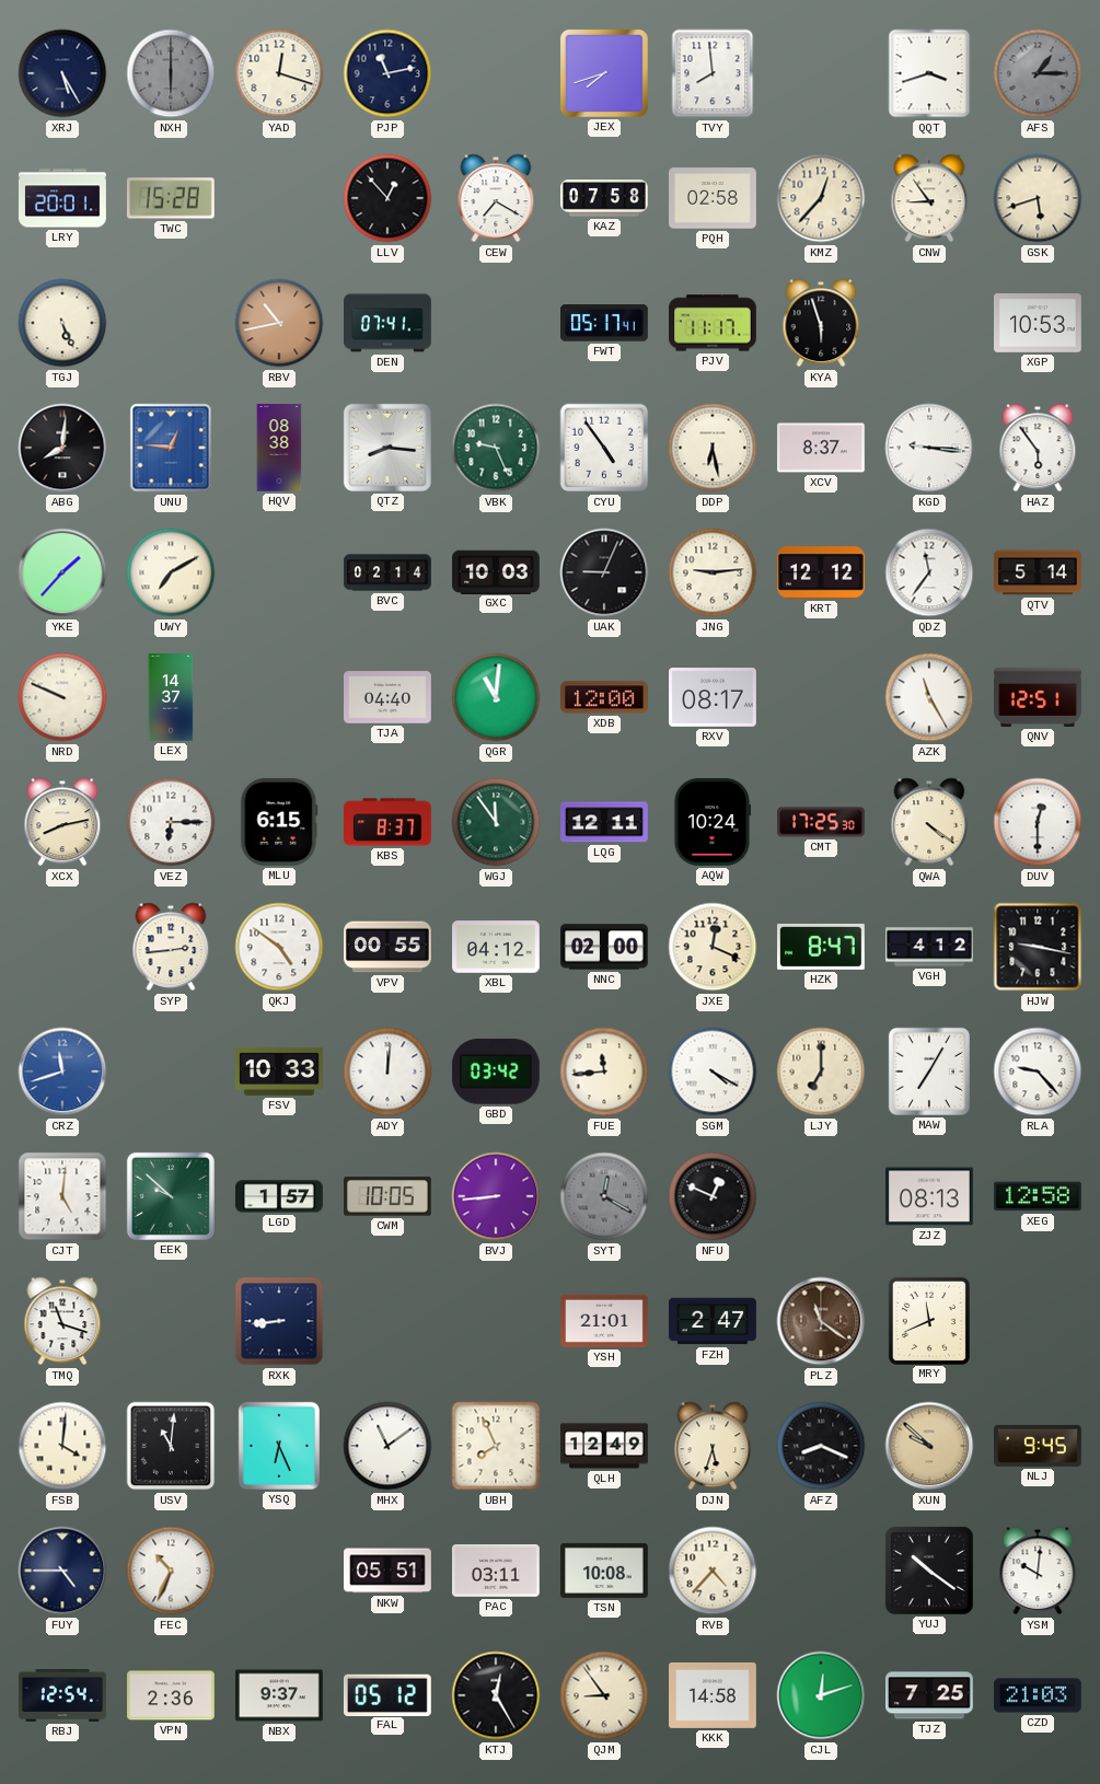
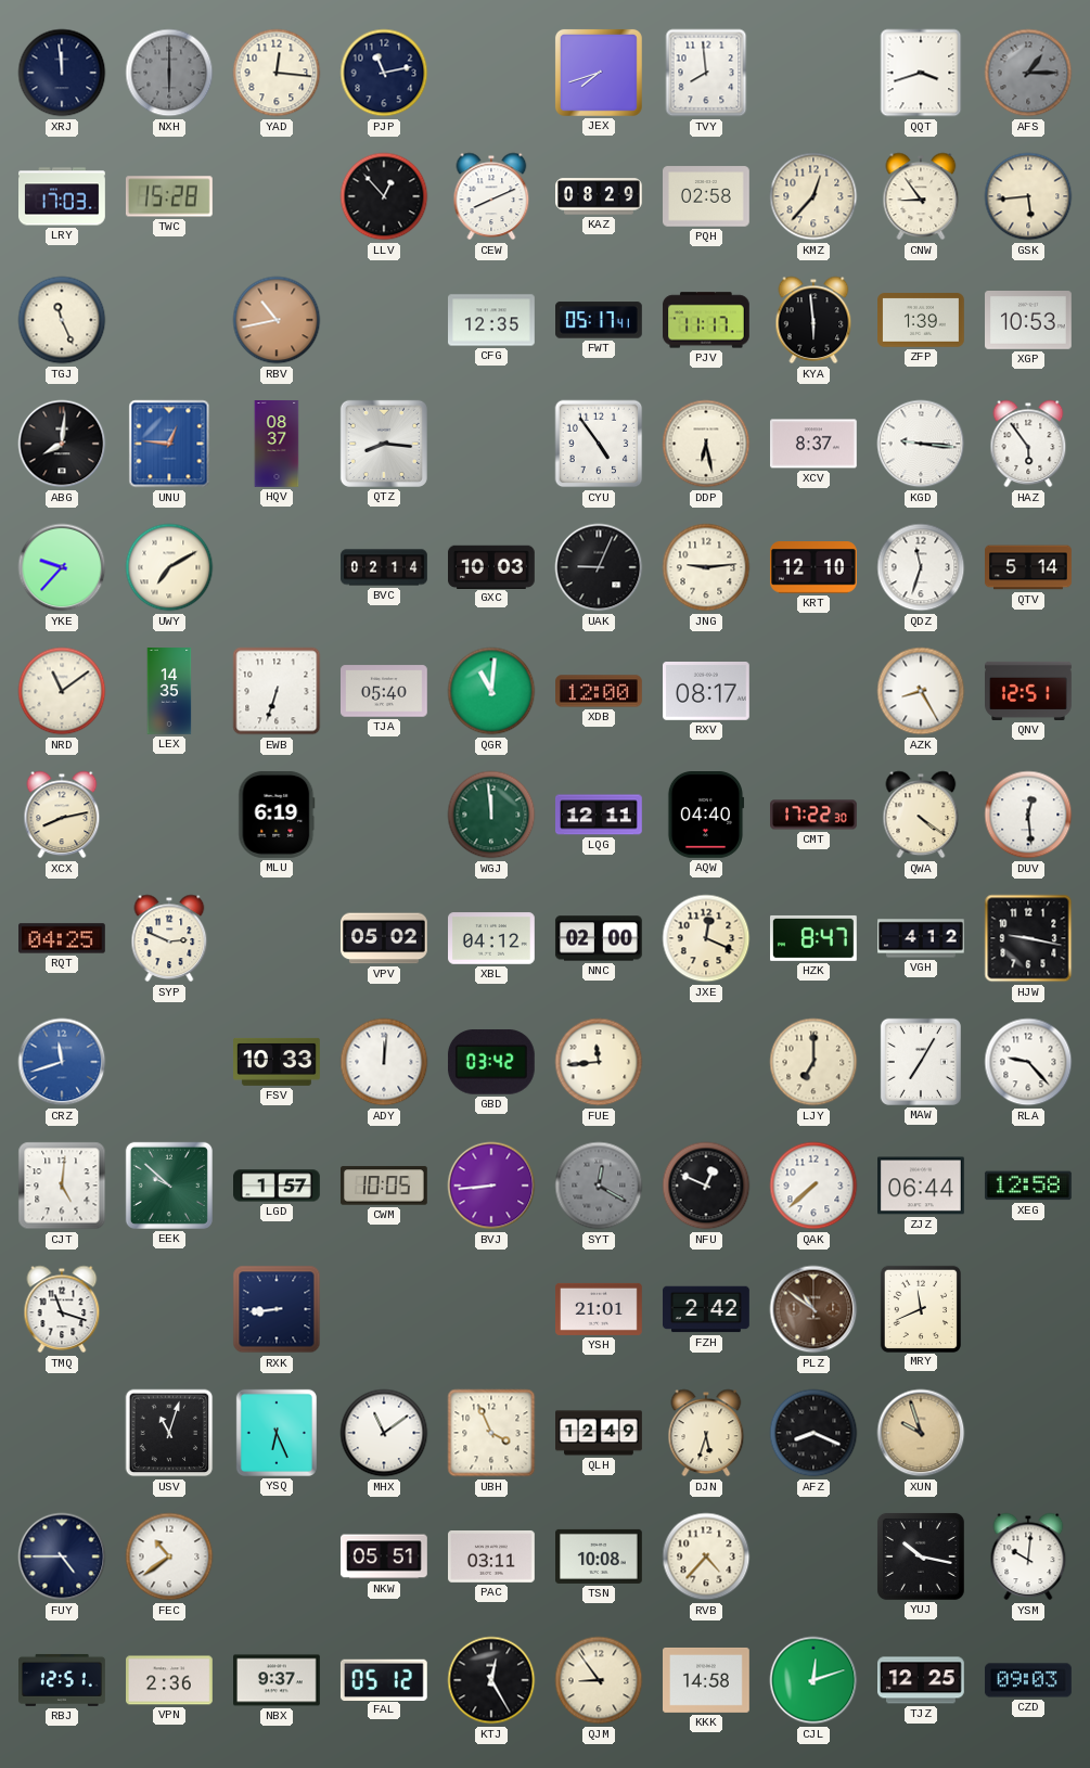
XRJ: 5:25 -> 11:59 (62, 73)
YAD: 12:18 -> 12:16 (277, 73)
LRY: 20:01 -> 17:03 (63, 196)
CEW: 7:20 -> 8:11 (491, 196)
KAZ: 07:58 -> 08:29 (600, 196)
GSK: 5:42 -> 5:44 (1028, 196)
TGJ: 5:26 -> 11:26 (62, 320)
DEN: 07:41 -> none (389, 323)
CFG: none -> 12:35 (492, 320)
KYA: 5:57 -> 5:59 (813, 320)
ZFP: none -> 1:39 (922, 320)
HQV: 08:38 -> 08:37 (277, 444)
VBK: 9:26 -> none (496, 448)
YKE: 1:37 -> 9:37 (62, 567)
KRT: 12:12 -> 12:10 (813, 568)
QDZ: 11:36 -> 11:33 (921, 567)
NRD: 9:49 -> 11:09 (62, 691)
LEX: 14:37 -> 14:35 (169, 691)
EWB: none -> 6:33 (277, 691)
TJA: 04:40 -> 05:40 (385, 691)
AZK: 11:25 -> 8:25 (921, 691)
VEZ: 6:15 -> none (171, 822)
MLU: 6:15 -> 6:19 (277, 815)
KBS: 8:37 -> none (389, 822)
WGJ: 11:54 -> 11:59 (491, 815)
AQW: 10:24 -> 04:40 (706, 816)
CMT: 17:25 -> 17:22 (815, 815)
DUV: 12:30 -> 12:29 (1028, 815)
RQT: none -> 04:25 (63, 938)
SYP: 2:44 -> 2:49 (169, 938)
QKJ: 4:51 -> none (279, 947)
VPV: 00:55 -> 05:02 (385, 938)
SGM: 4:20 -> none (713, 1071)
QAK: none -> 7:38 (813, 1186)
ZJZ: 08:13 -> 06:44 (922, 1186)
FZH: 2:47 -> 2:42 (707, 1309)
PLZ: 11:21 -> 10:51 (813, 1309)
FSB: 4:01 -> none (62, 1446)
USV: 11:01 -> 11:03 (169, 1433)
UBH: 7:56 -> 3:56 (491, 1433)
XUN: 9:52 -> 9:57 (921, 1433)
NLJ: 9:45 -> none (1039, 1446)
FEC: 10:34 -> 10:39 (169, 1556)
YUJ: 10:21 -> 10:17 (921, 1556)
RBJ: 12:54 -> 12:51 (63, 1680)
TJZ: 7:25 -> 12:25 (922, 1680)
CZD: 21:03 -> 09:03 (1029, 1680)
